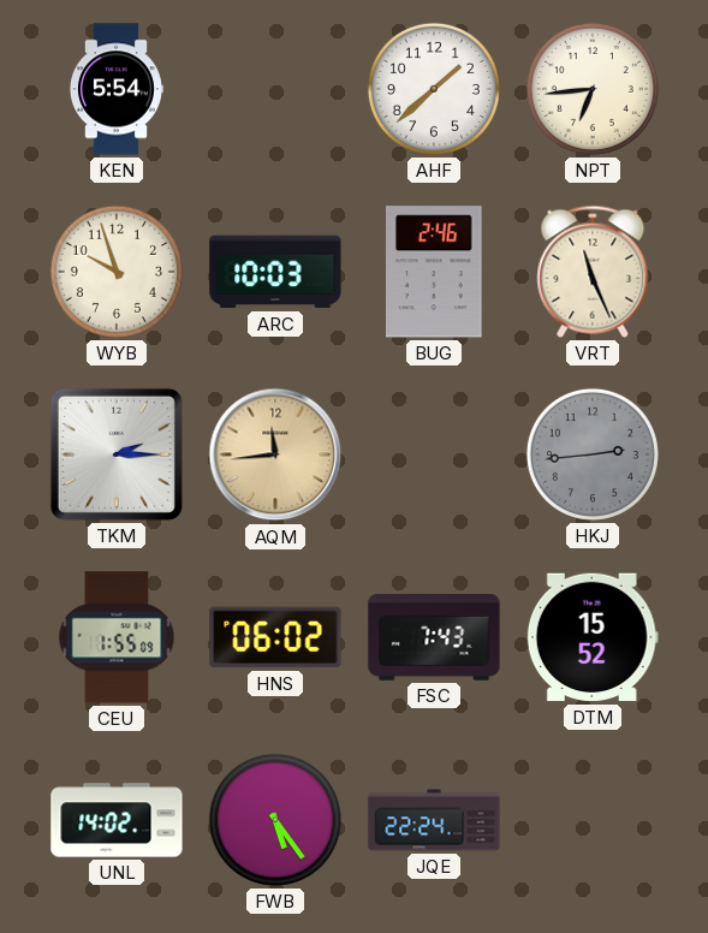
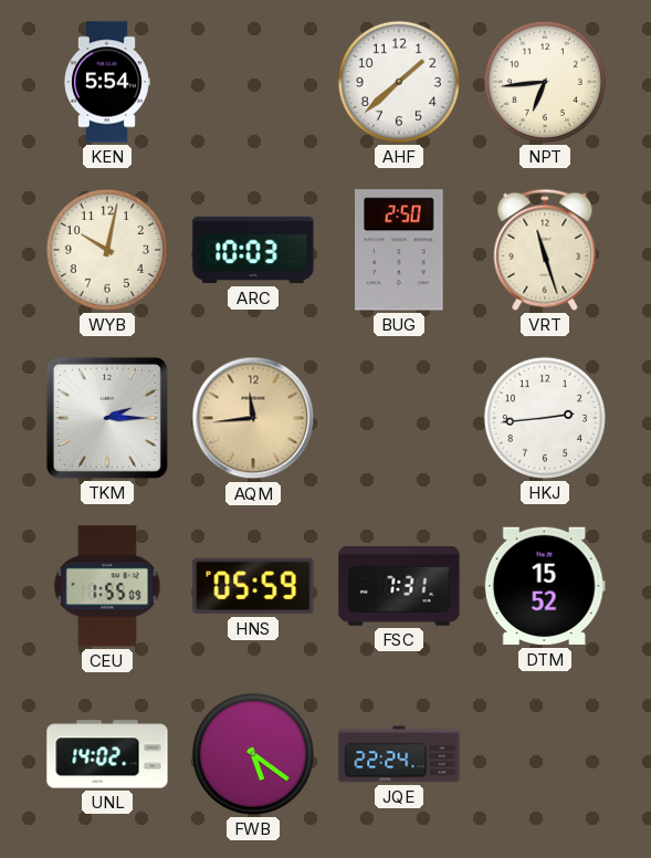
WYB: 9:57 -> 10:02 (107, 250)
BUG: 2:46 -> 2:50 (400, 250)
VRT: 11:26 -> 11:27 (545, 250)
HKJ dial: grey -> white (545, 418)
HNS: 06:02 -> 05:59 (253, 586)
FSC: 7:43 -> 7:31 (399, 587)
FWB: 5:24 -> 5:21 (253, 754)
